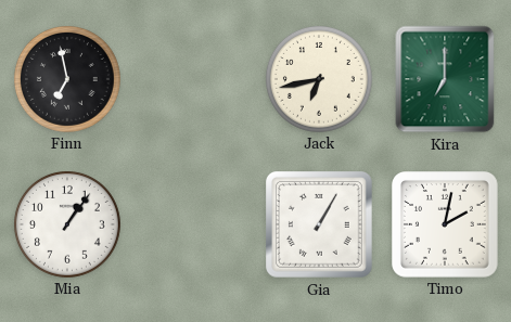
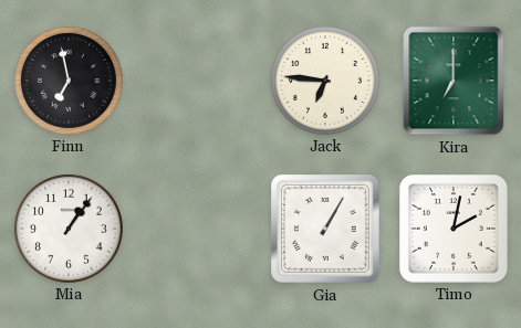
Jack: 6:43 -> 6:46 (325, 81)
